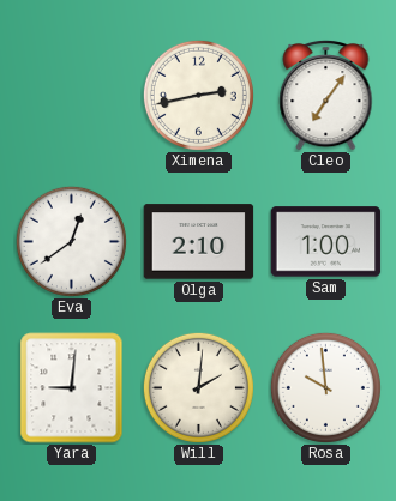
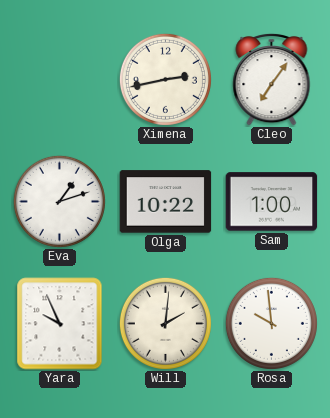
Eva: 12:39 -> 1:12 (59, 201)
Olga: 2:10 -> 10:22 (166, 202)
Yara: 9:01 -> 9:56 (60, 324)
